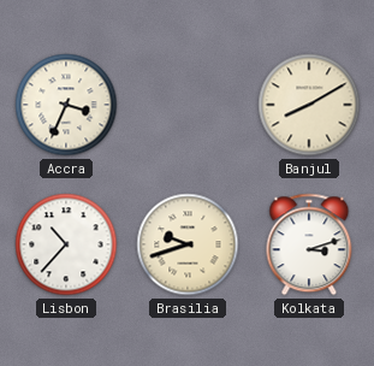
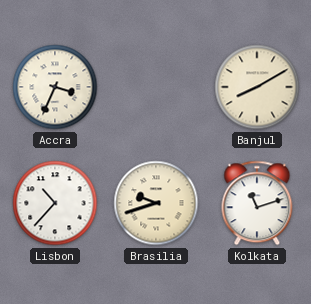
Kolkata: 3:12 -> 11:12 (257, 203)
